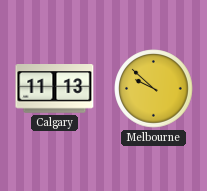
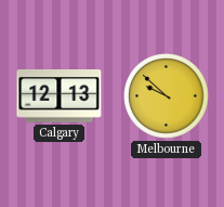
Calgary: 11:13 -> 12:13 (60, 96)
